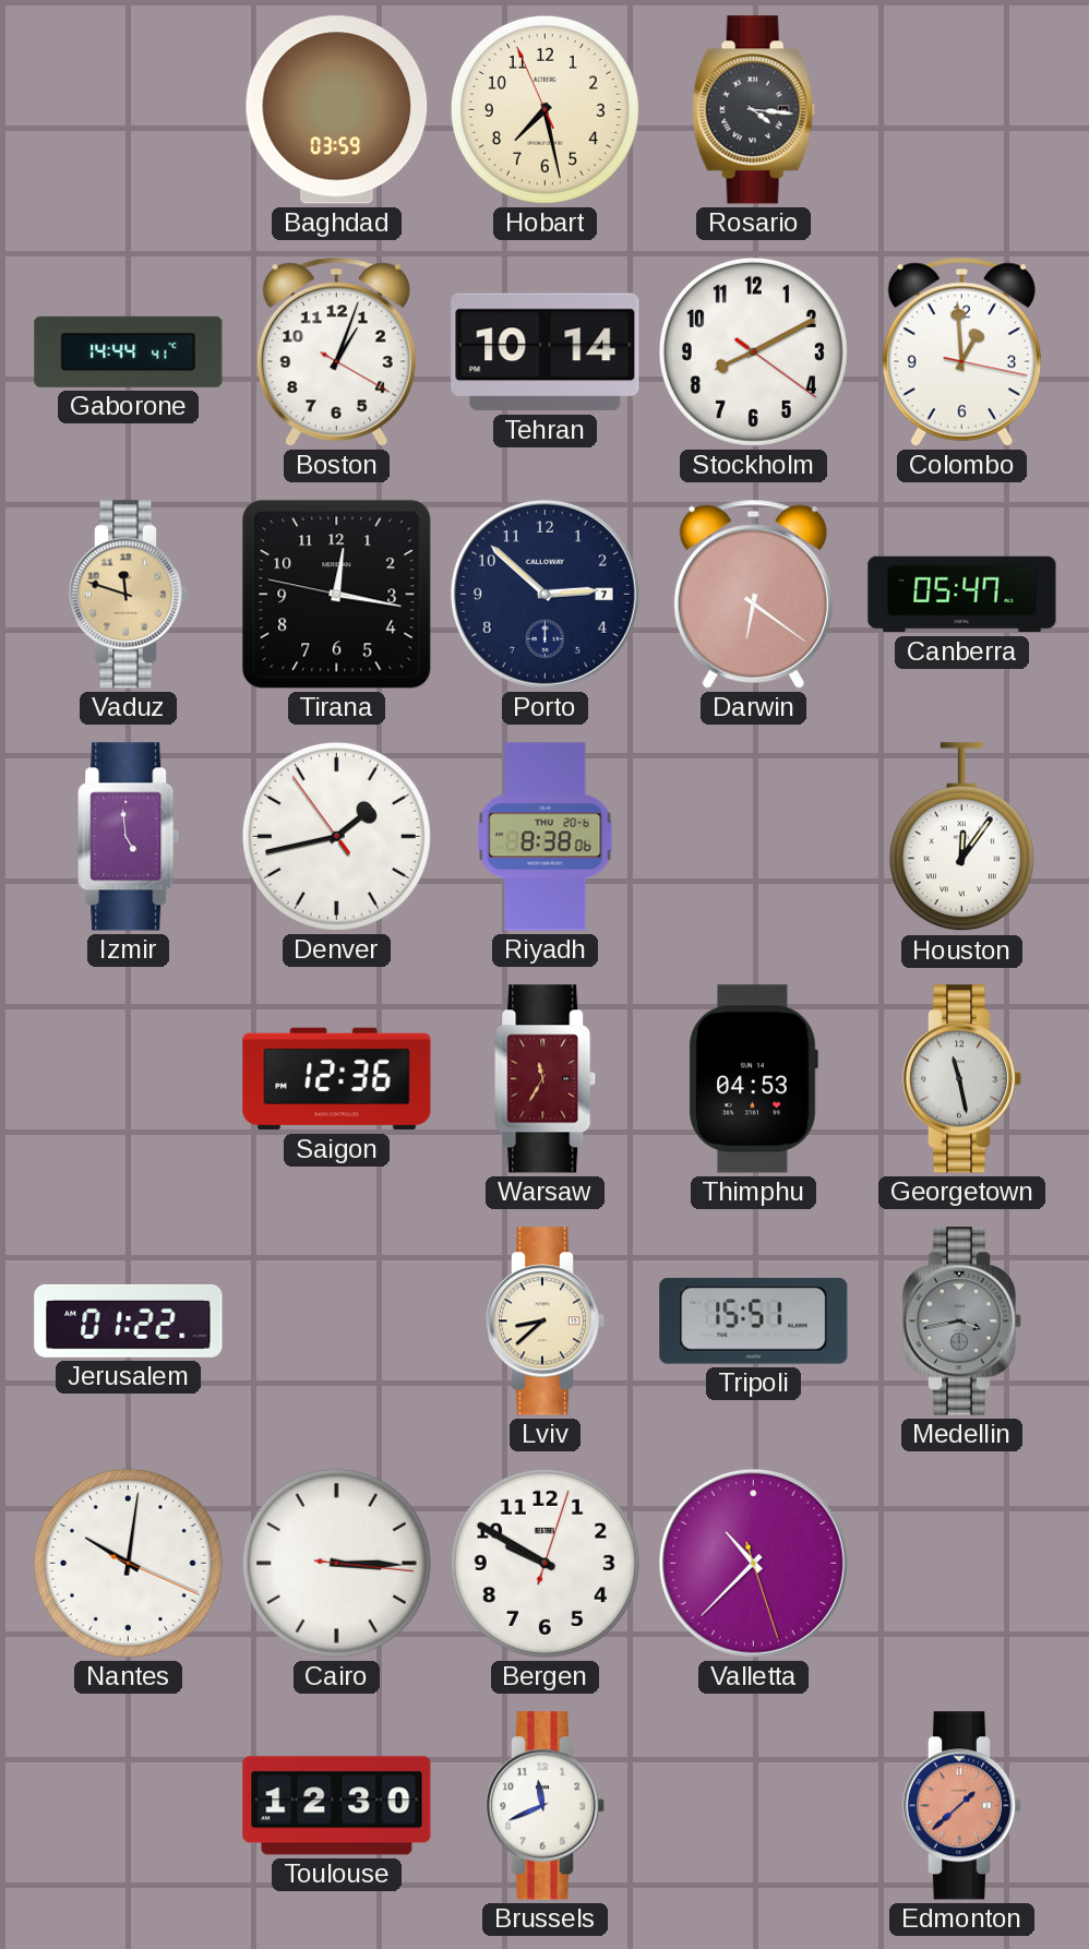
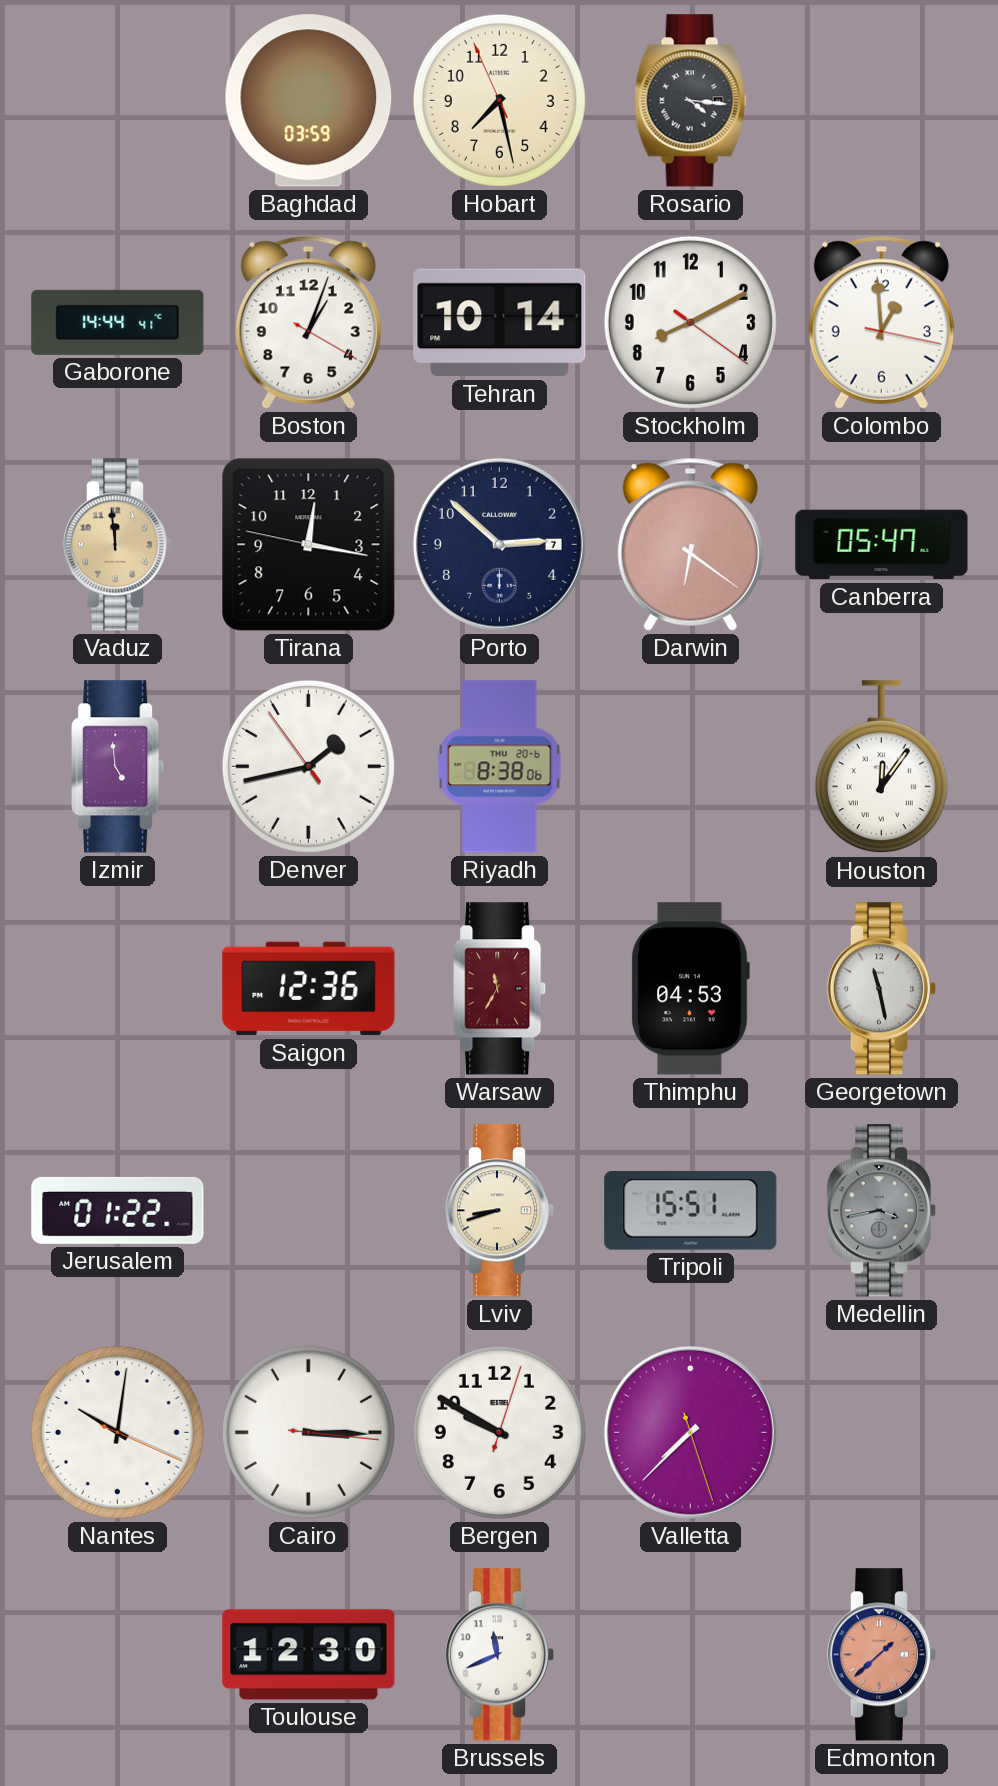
Vaduz: 11:48 -> 11:59 (118, 545)
Lviv: 8:38 -> 8:42 (500, 1211)
Valletta: 10:37 -> 7:37 (690, 1432)
